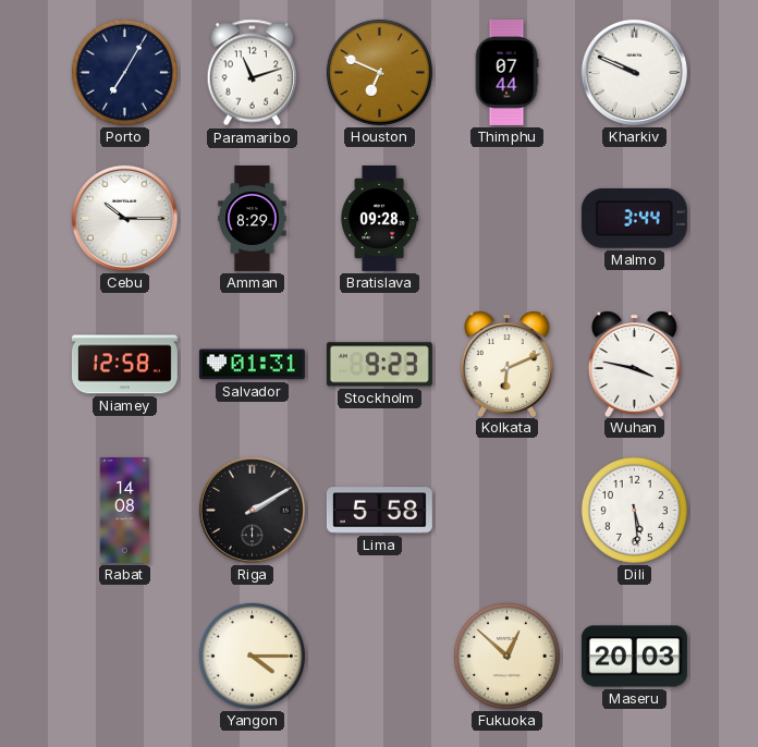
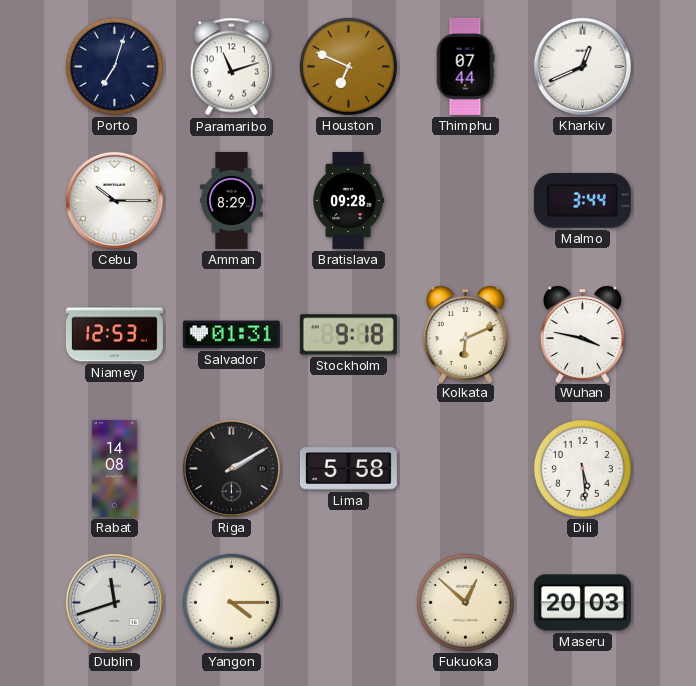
Porto: 7:05 -> 7:03 (114, 66)
Kharkiv: 9:49 -> 12:41 (582, 66)
Niamey: 12:58 -> 12:53 (114, 335)
Stockholm: 9:23 -> 9:18 (348, 335)
Dublin: none -> 11:42 (114, 602)
